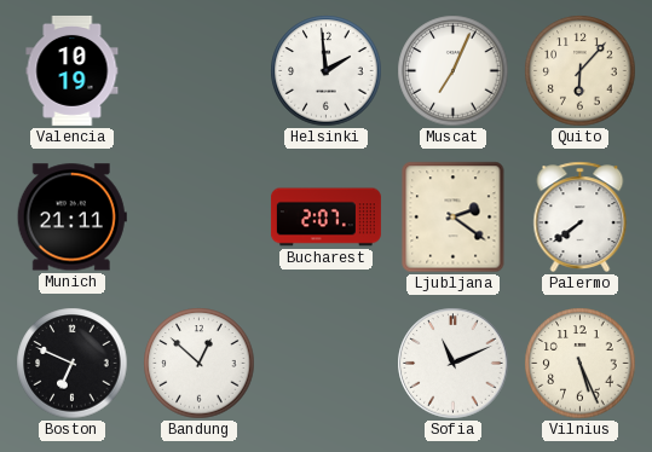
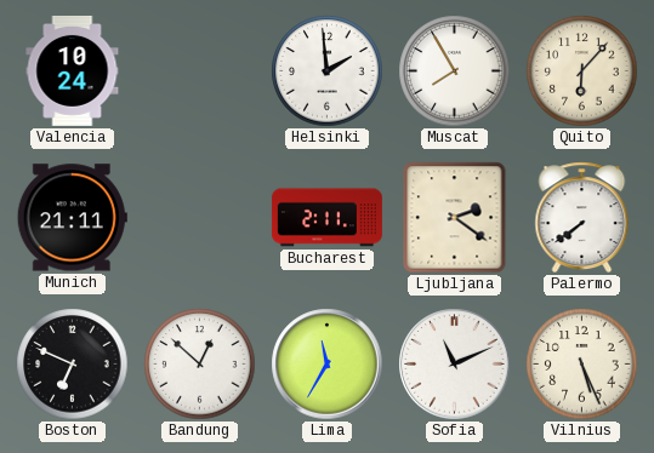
Valencia: 10:19 -> 10:24 (73, 70)
Muscat: 7:04 -> 7:55 (455, 71)
Bucharest: 2:07 -> 2:11 (326, 218)
Lima: none -> 11:35 (328, 365)
